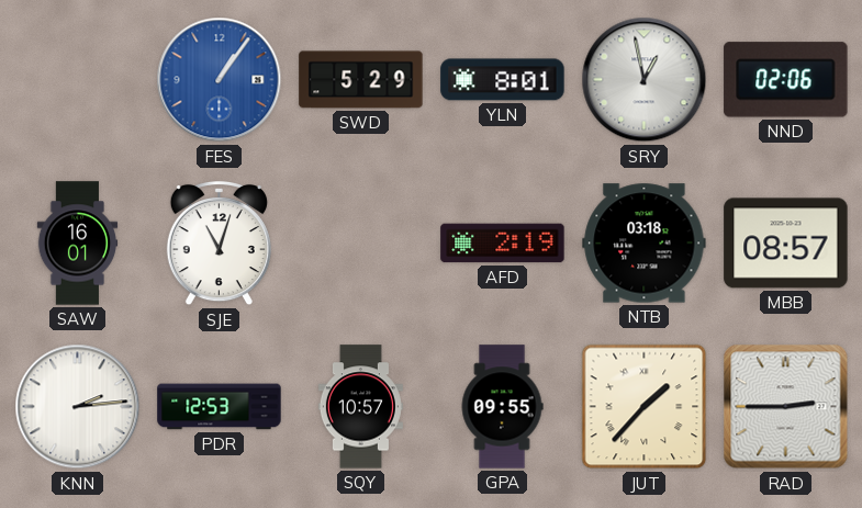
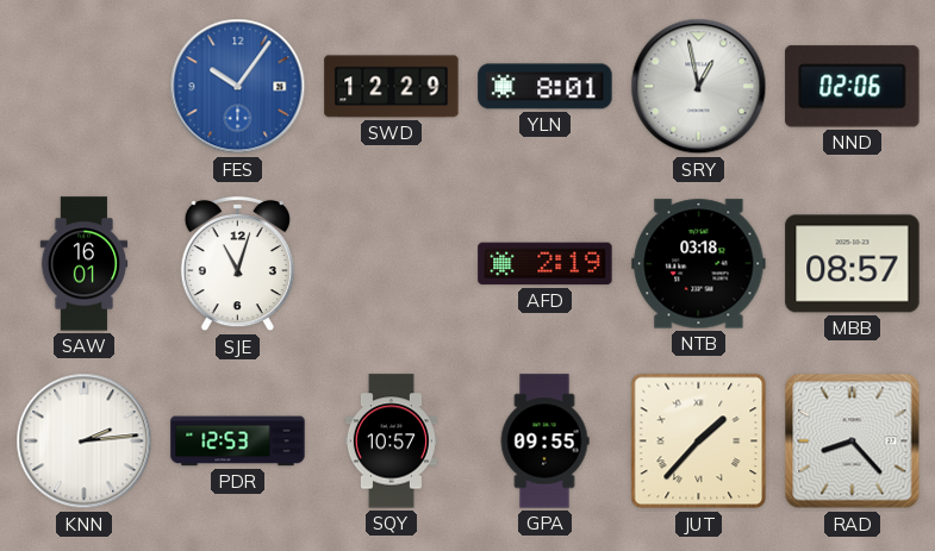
FES: 1:06 -> 10:06 (238, 87)
SWD: 5:29 -> 12:29 (392, 87)
RAD: 2:45 -> 8:23 (853, 442)
